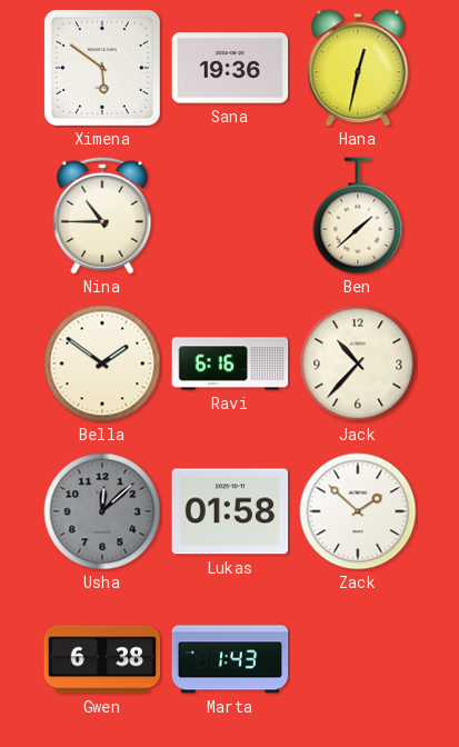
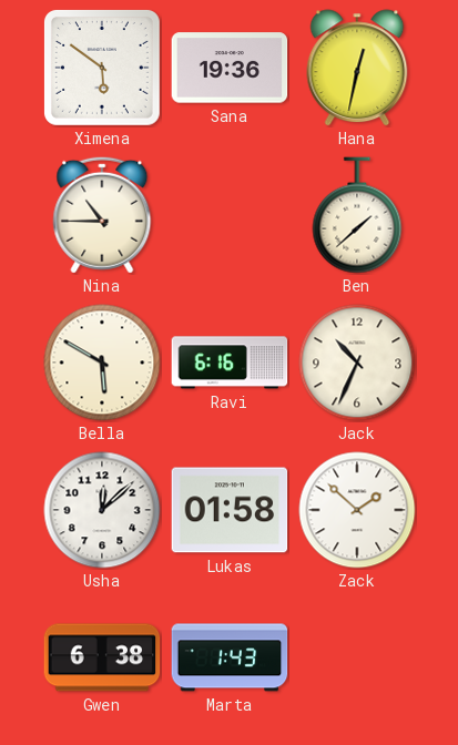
Bella: 1:51 -> 5:50 (102, 363)
Jack: 10:37 -> 10:34 (357, 363)
Usha dial: grey -> white (102, 510)
